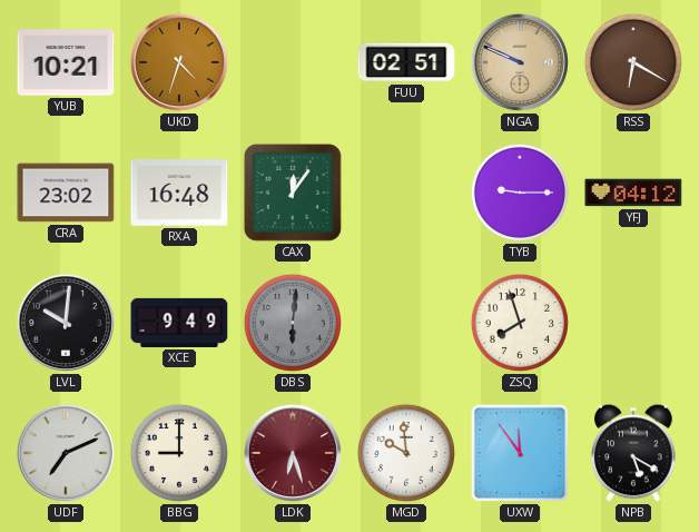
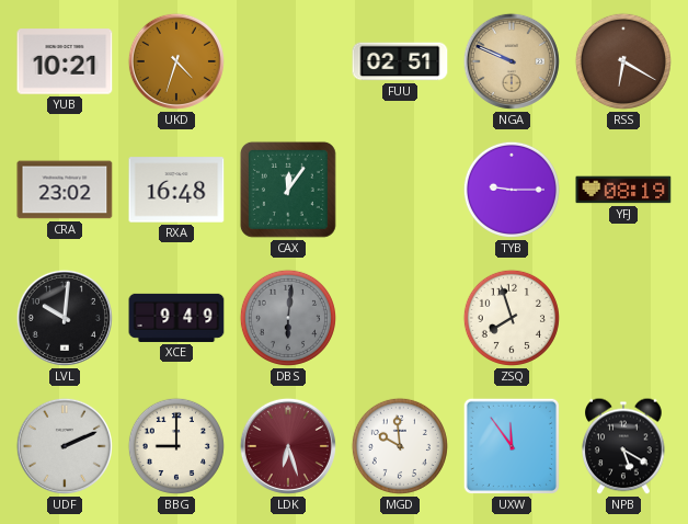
YFJ: 04:12 -> 08:19 (623, 190)
UDF: 7:11 -> 2:11 (65, 446)
